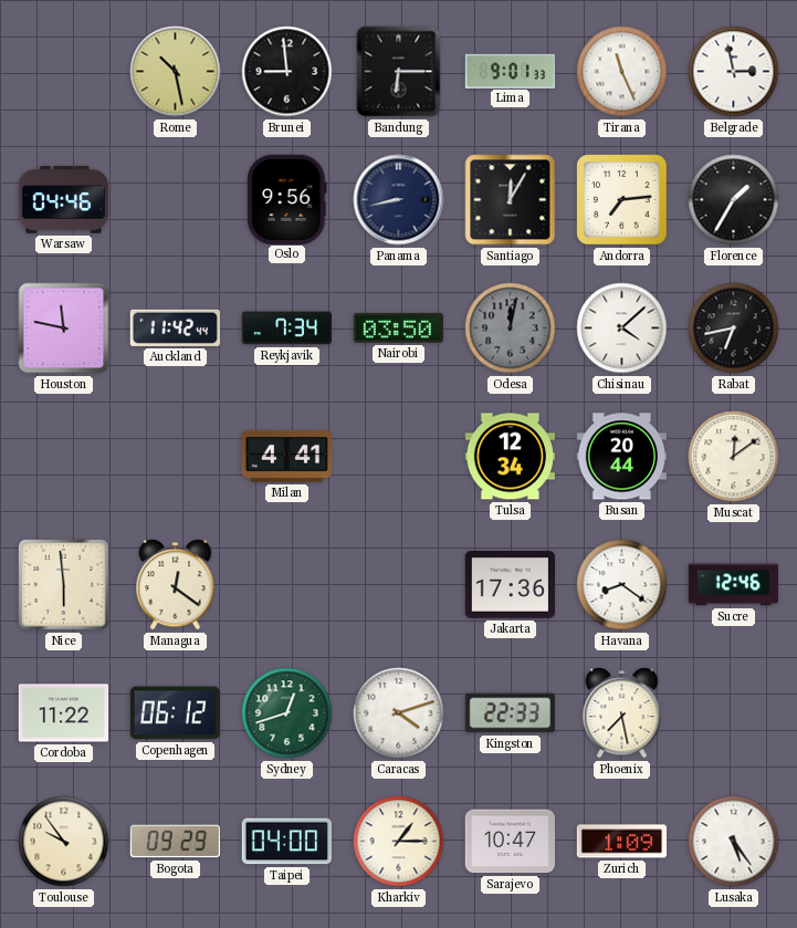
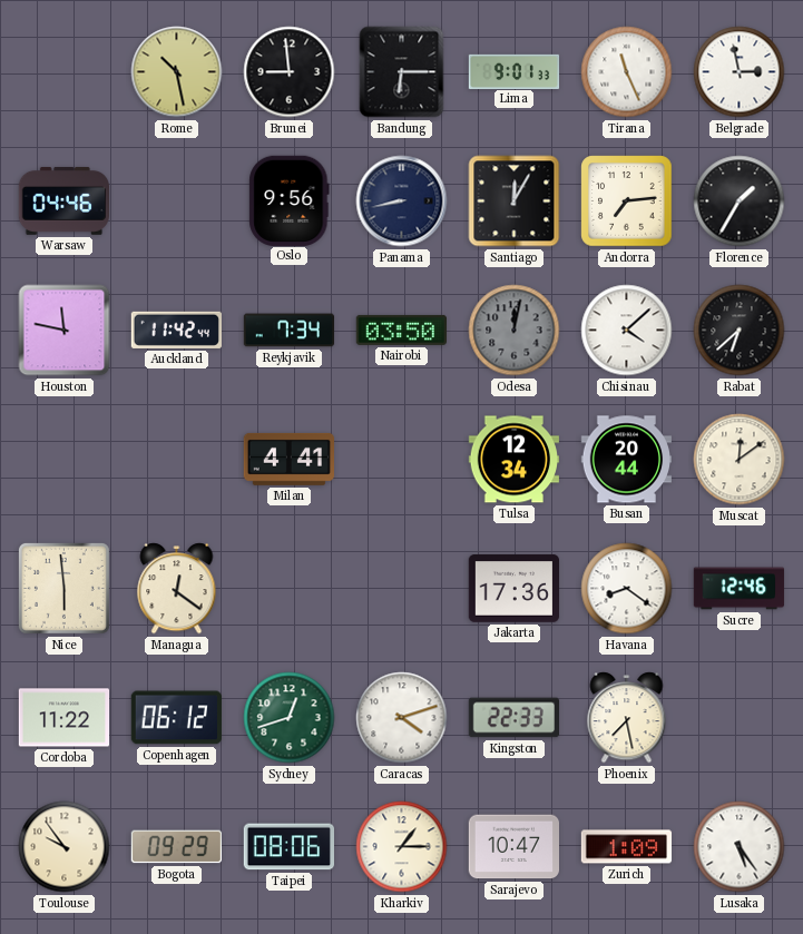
Rabat: 6:43 -> 6:38 (740, 331)
Taipei: 04:00 -> 08:06 (288, 847)
